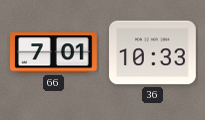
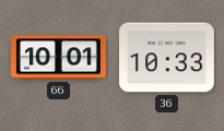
66: 7:01 -> 10:01 (59, 58)
